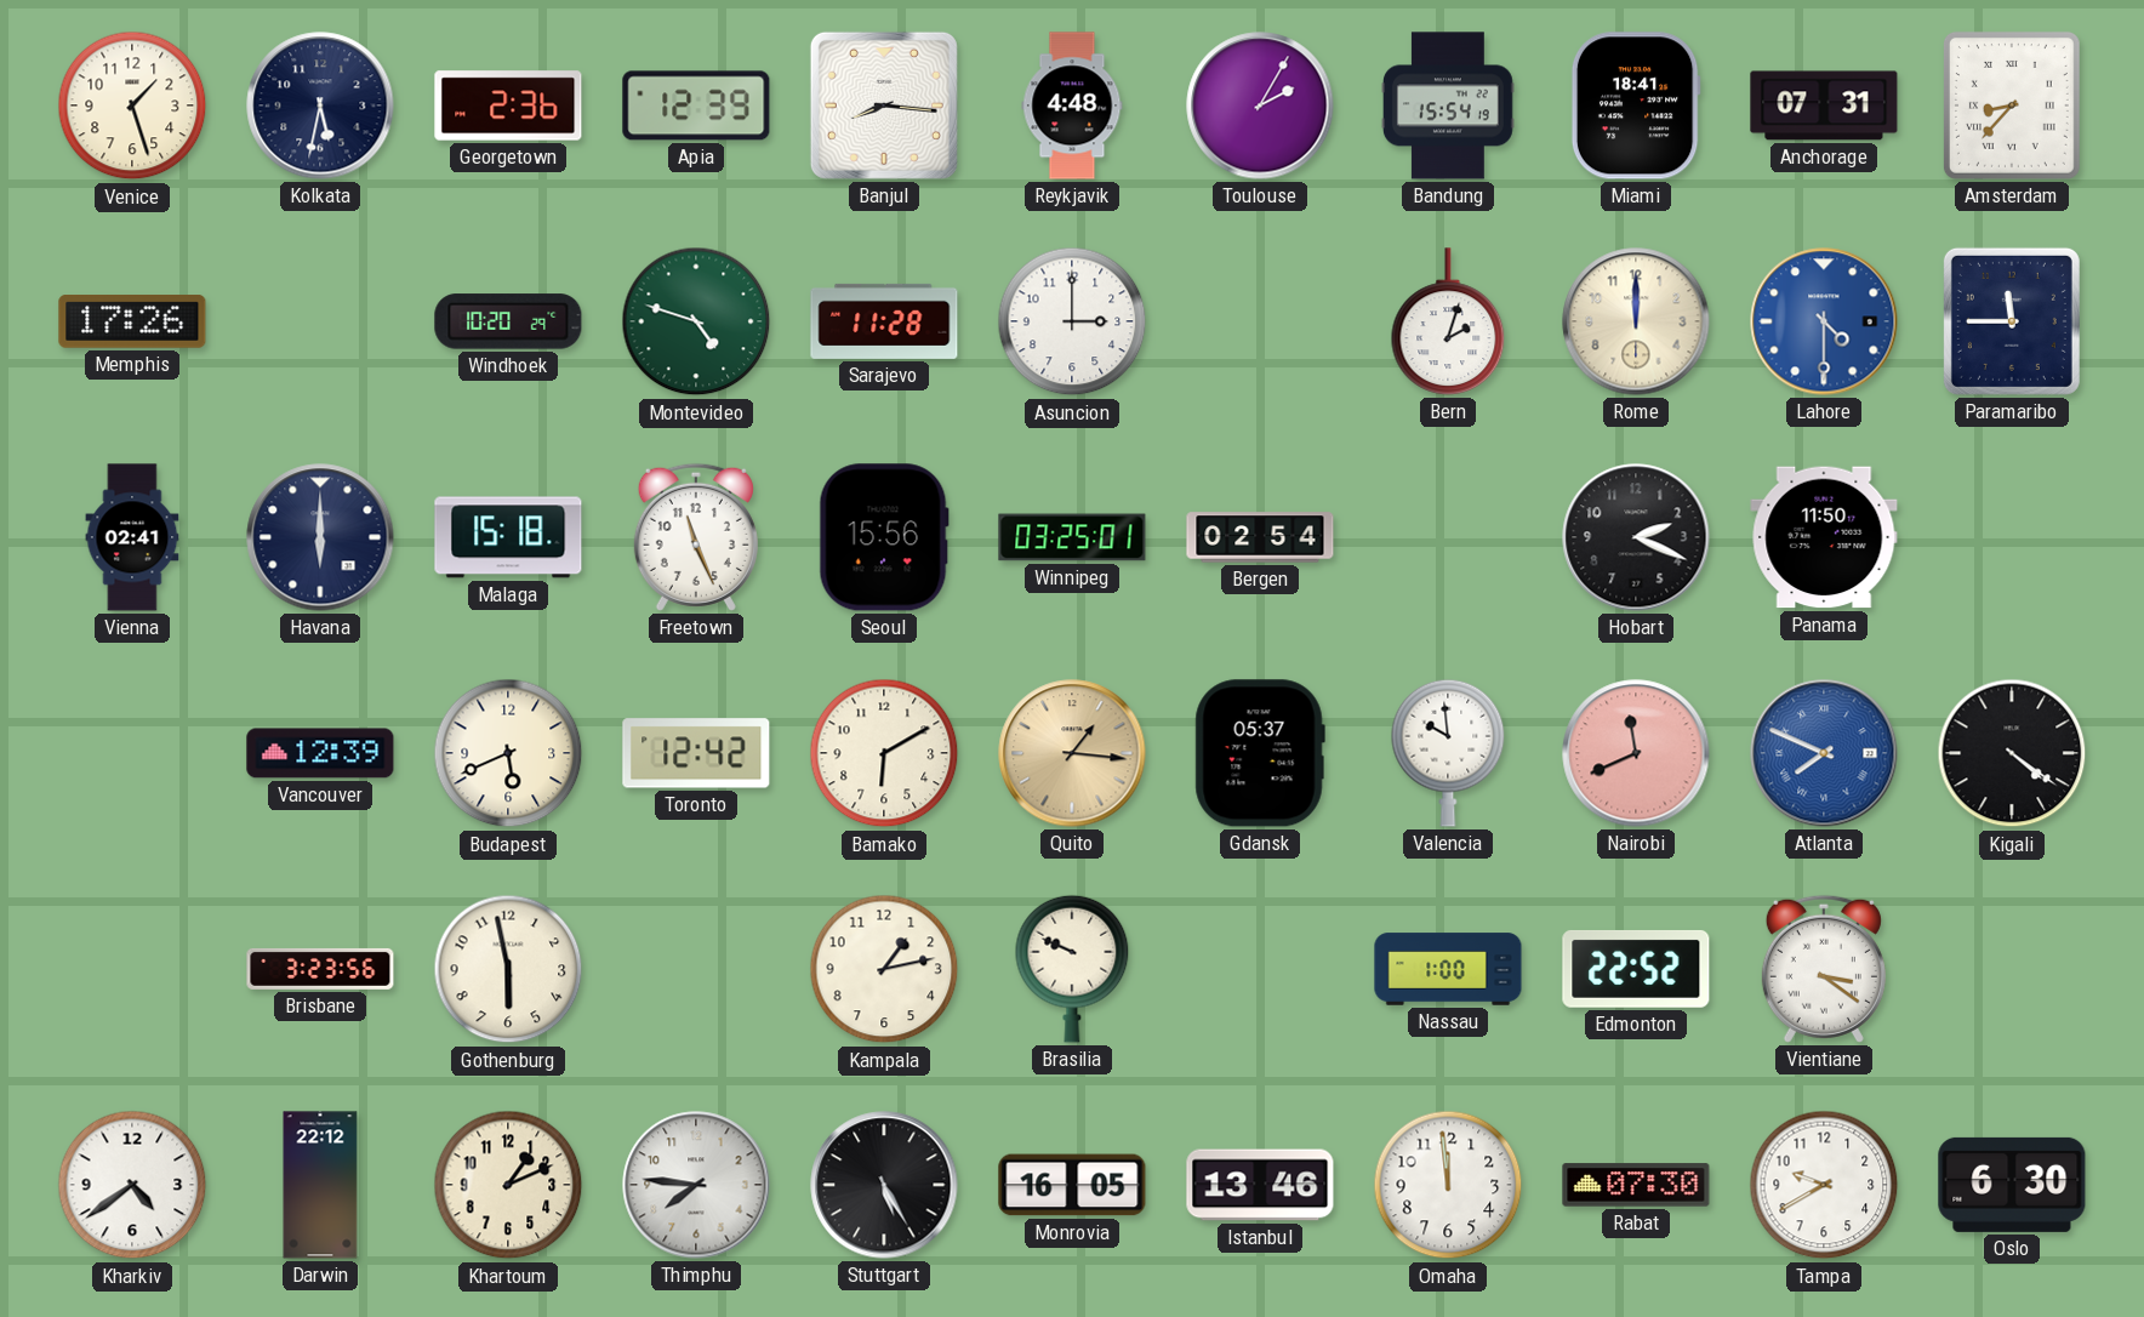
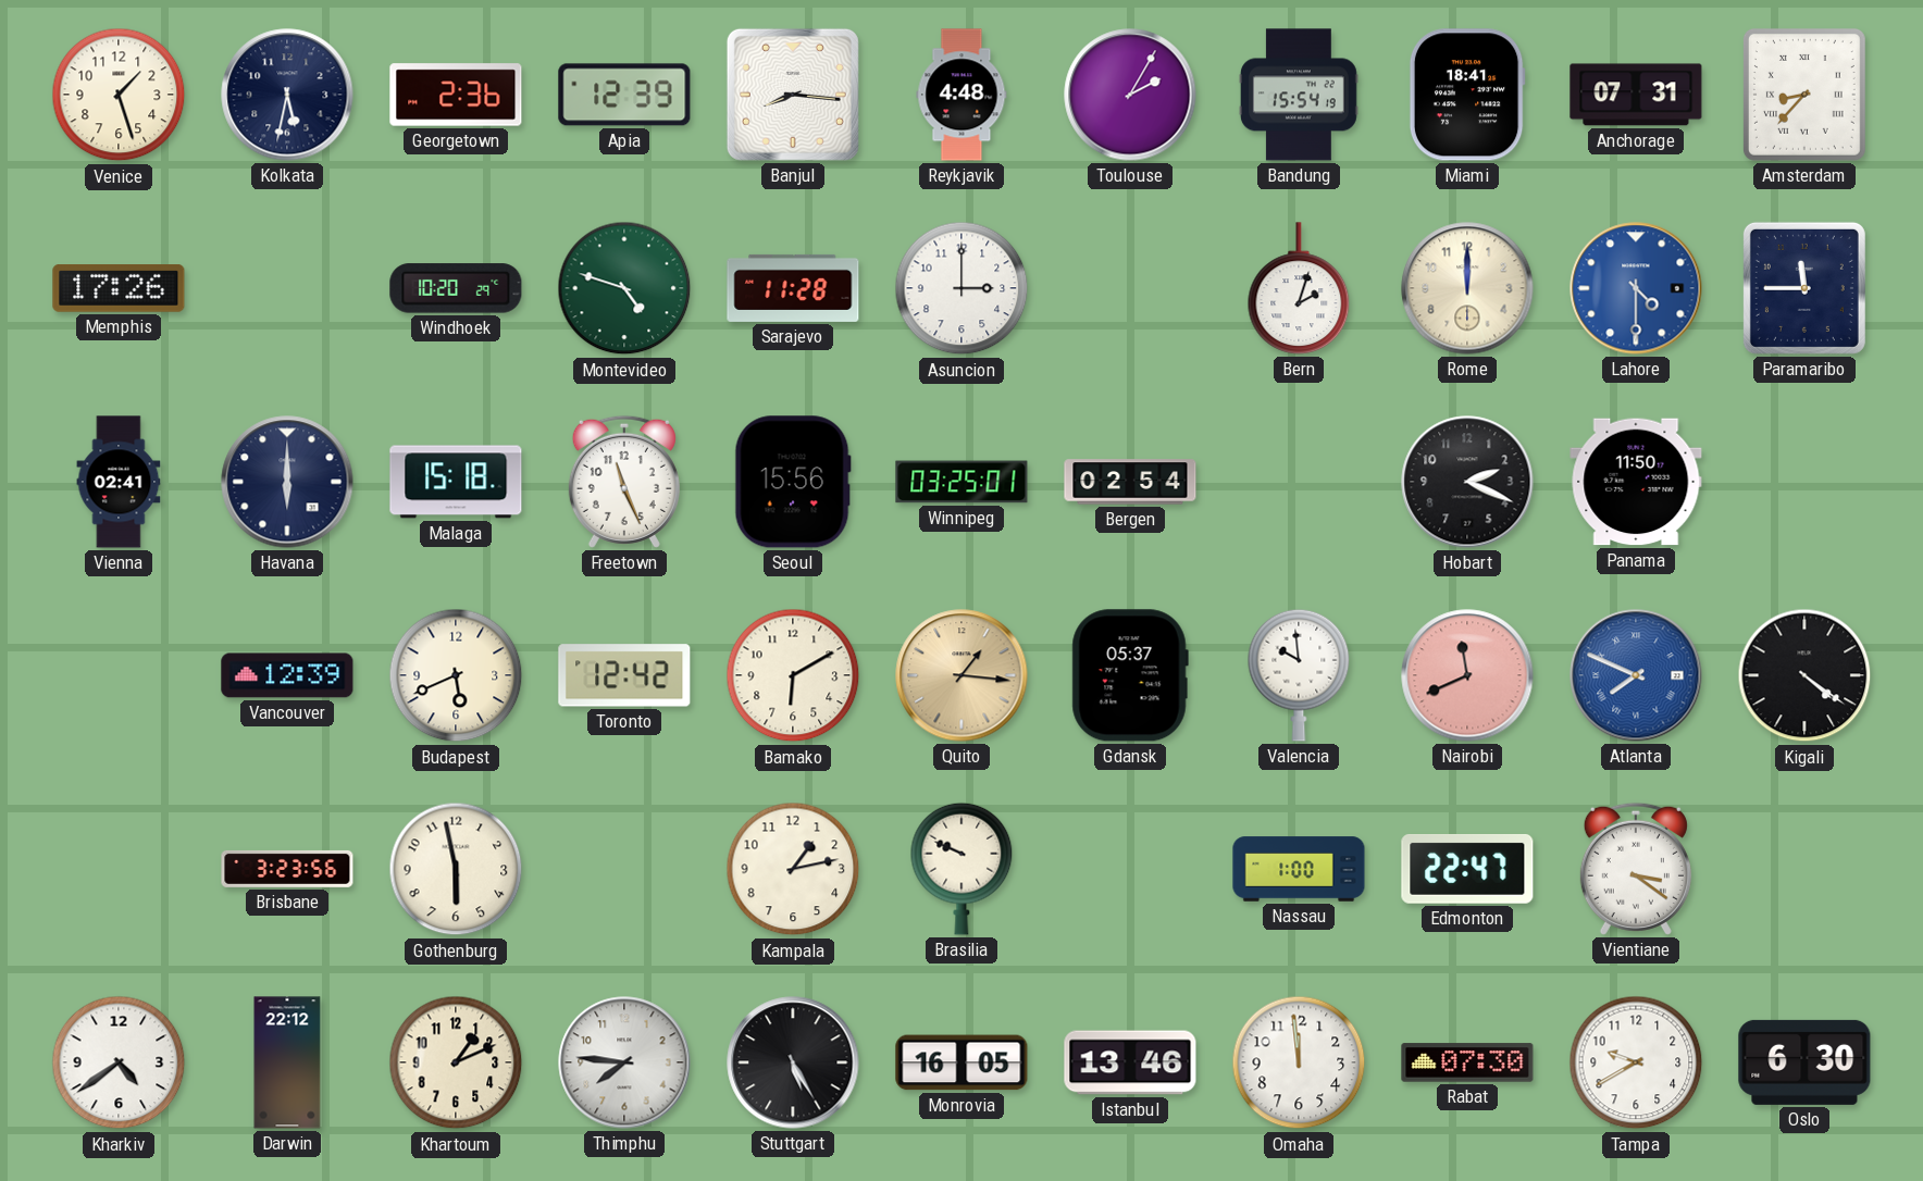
Edmonton: 22:52 -> 22:47 (1467, 869)
